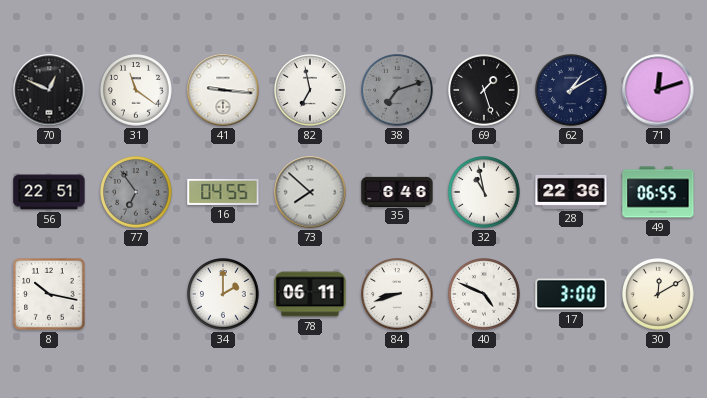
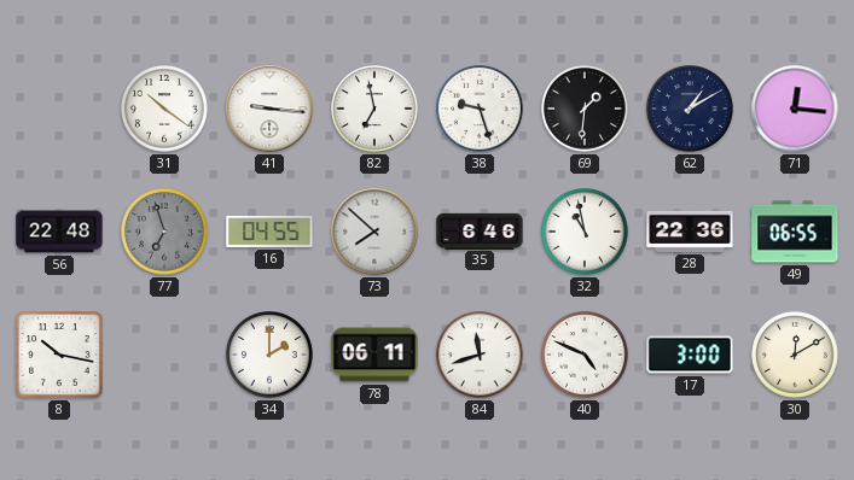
70: 12:49 -> none (49, 90)
31: 11:21 -> 10:21 (165, 110)
38: 7:12 -> 9:27 (481, 110)
38 dial: grey -> white (481, 110)
69: 1:27 -> 1:31 (586, 110)
71: 12:12 -> 12:16 (795, 109)
56: 22:51 -> 22:48 (59, 232)
77: 6:54 -> 6:57 (165, 233)
84: 8:42 -> 11:42 (481, 356)
